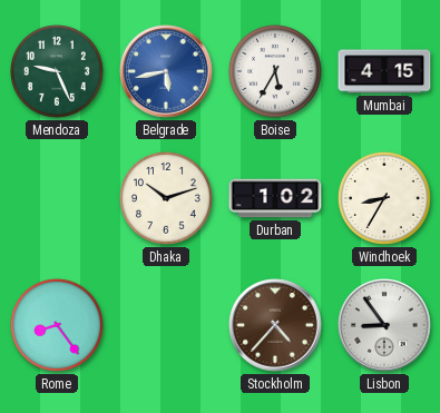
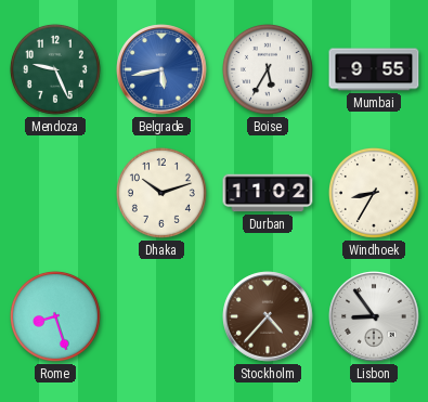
Mumbai: 4:15 -> 9:55 (374, 69)
Durban: 1:02 -> 11:02 (268, 193)
Rome: 8:24 -> 8:27 (55, 316)
